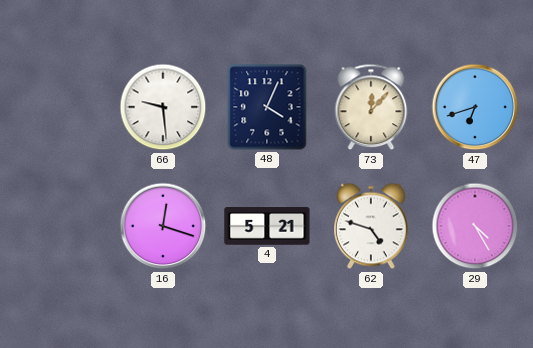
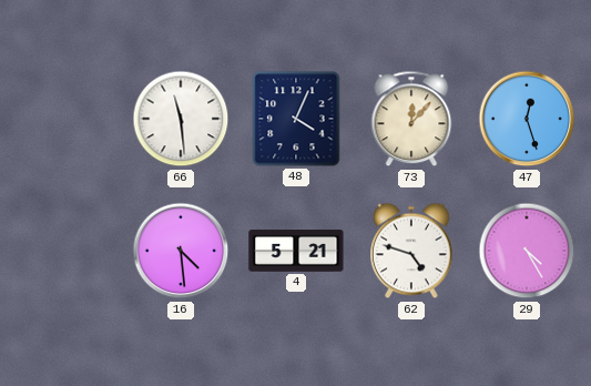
66: 9:29 -> 11:29 (181, 119)
47: 6:42 -> 12:27 (527, 119)
16: 12:18 -> 4:29 (181, 251)
